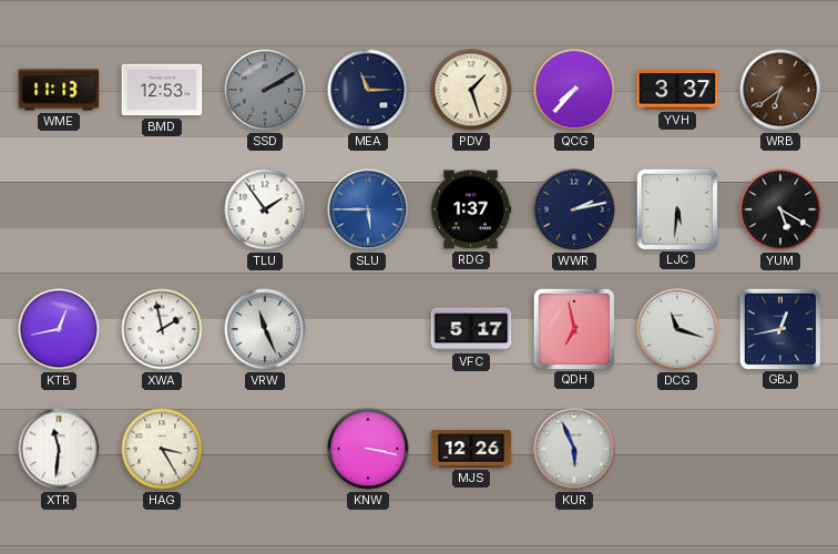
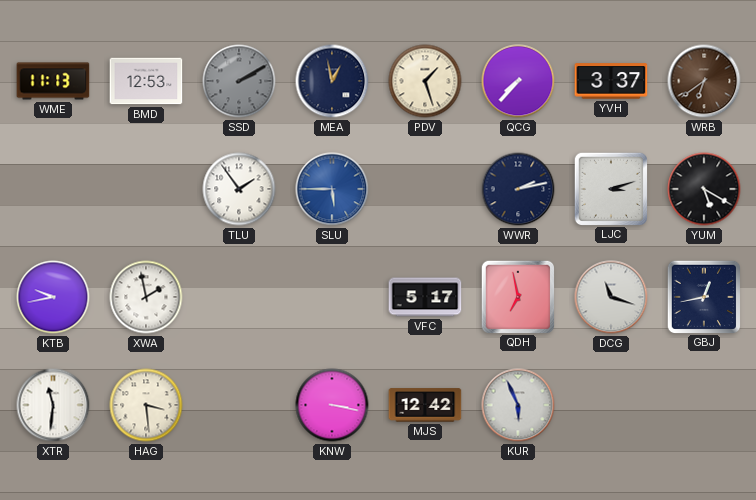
MEA: 11:15 -> 12:58 (332, 81)
RDG: 1:37 -> none (471, 209)
LJC: 5:31 -> 3:12 (610, 188)
KTB: 12:43 -> 9:43 (53, 297)
VRW: 11:26 -> none (265, 329)
HAG: 3:25 -> 3:29 (146, 405)
MJS: 12:26 -> 12:42 (425, 405)
